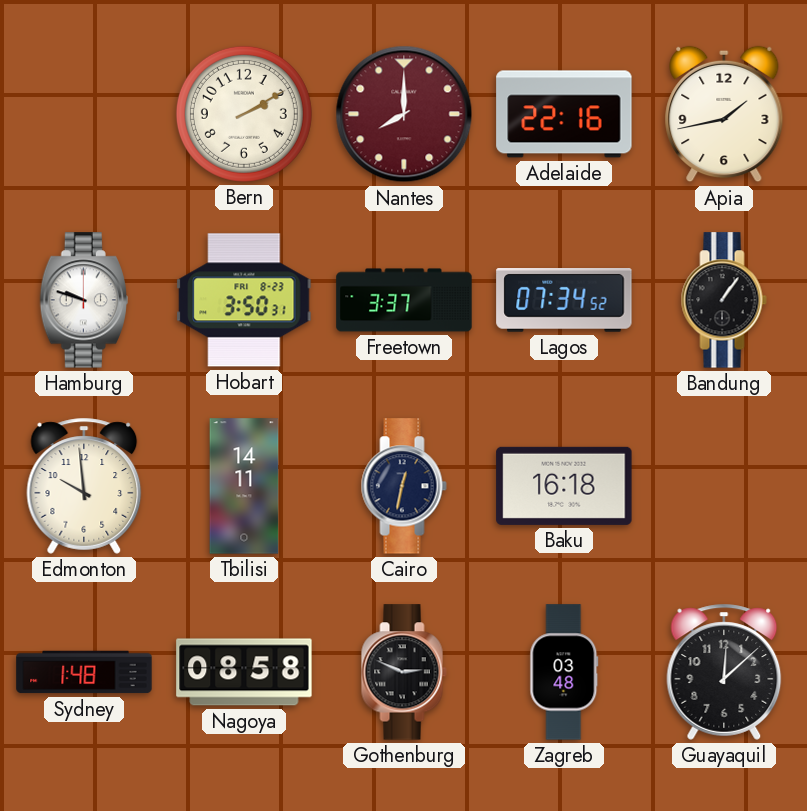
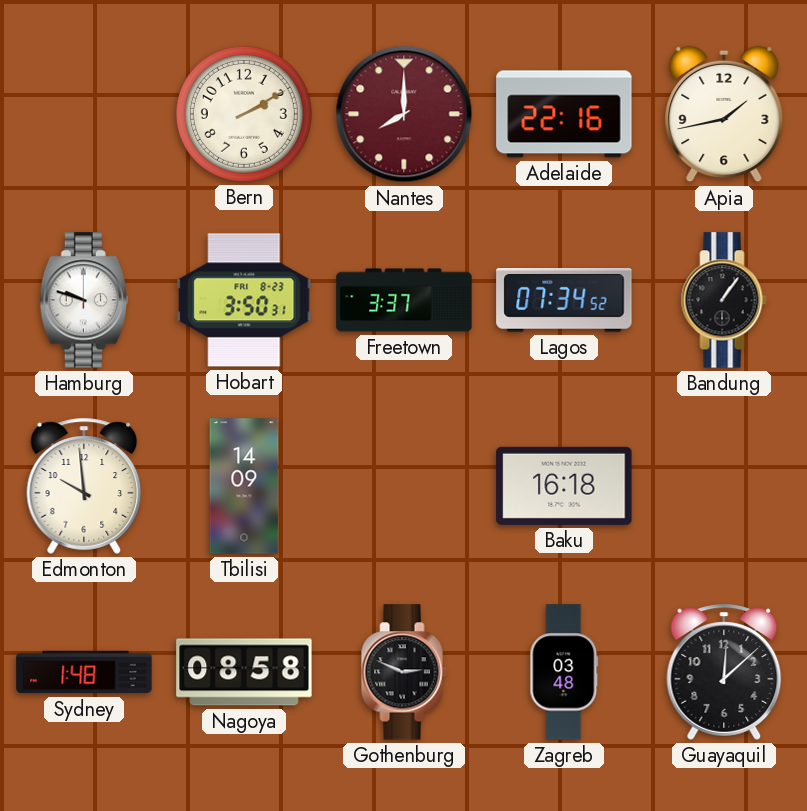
Tbilisi: 14:11 -> 14:09 (244, 486)
Cairo: 12:32 -> none (404, 486)
